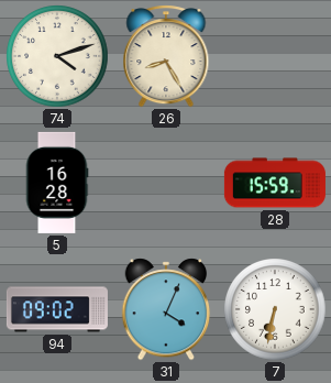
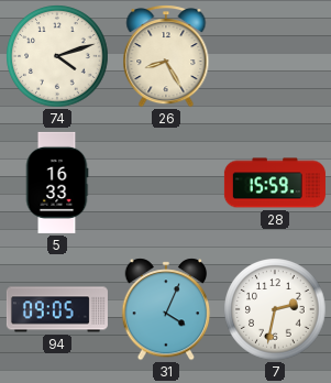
5: 16:28 -> 16:33 (57, 183)
94: 09:02 -> 09:05 (57, 309)
7: 6:32 -> 2:32 (275, 309)
